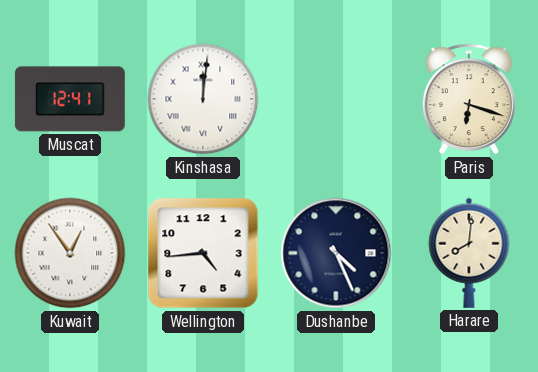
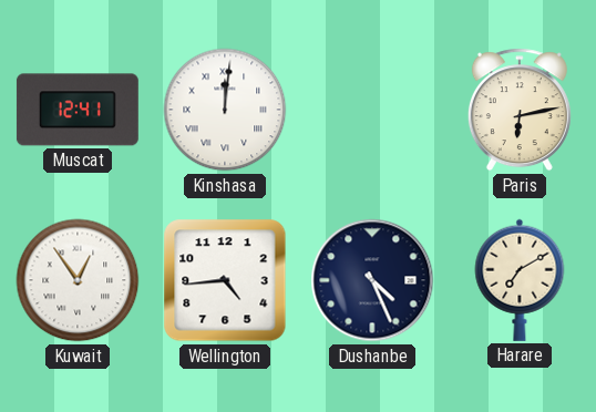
Paris: 6:18 -> 6:13 (520, 110)
Harare: 8:01 -> 7:10 (520, 280)
